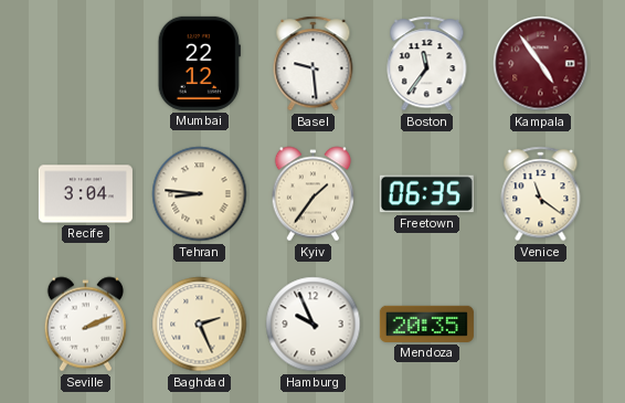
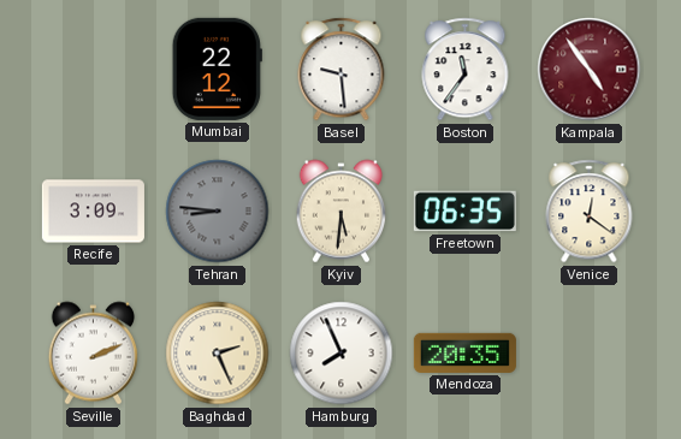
Recife: 3:04 -> 3:09 (93, 212)
Tehran dial: cream -> grey (218, 212)
Kyiv: 1:36 -> 5:31 (342, 212)
Venice: 11:21 -> 12:21 (590, 212)
Hamburg: 9:56 -> 7:56 (342, 354)
